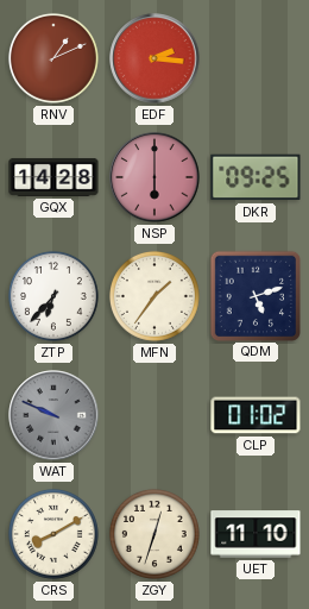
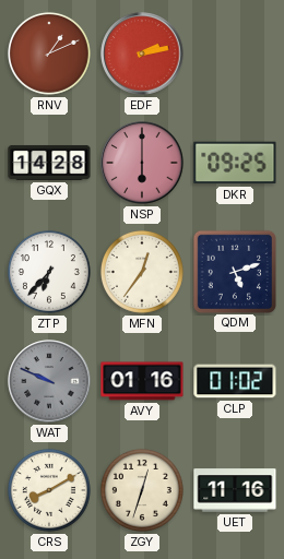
EDF: 2:16 -> 2:13 (142, 53)
MFN: 1:36 -> 12:36 (142, 272)
AVY: none -> 01:16 (142, 381)
UET: 11:10 -> 11:16 (235, 490)
